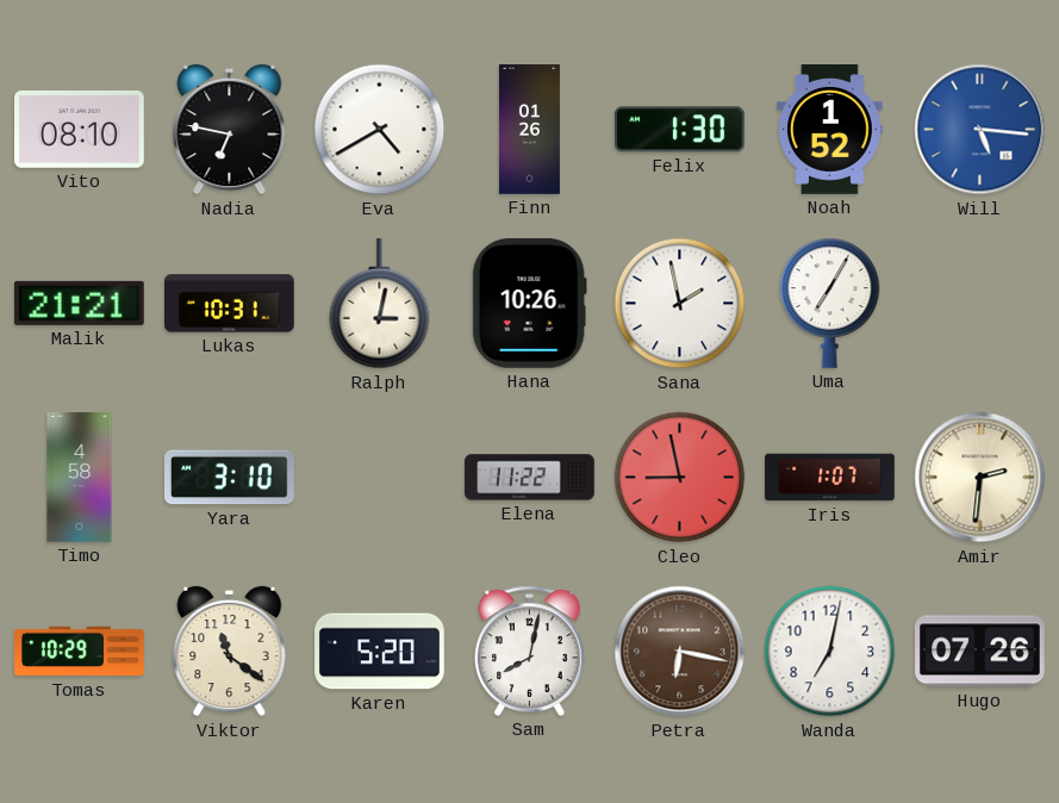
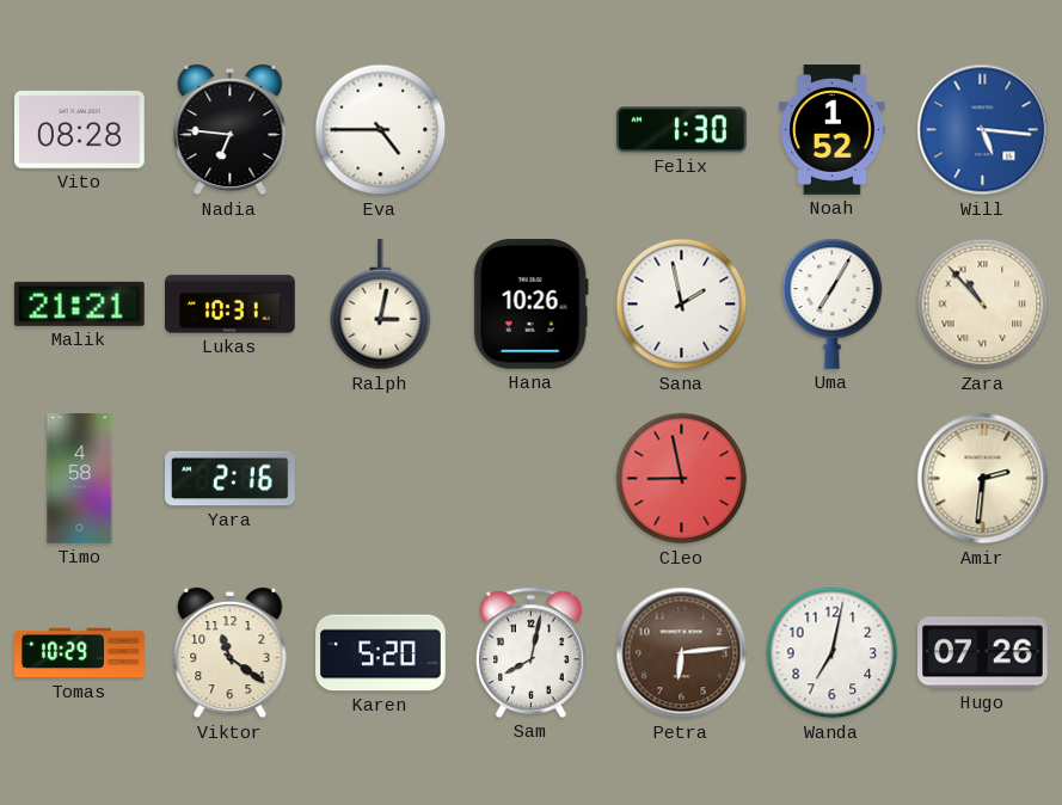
Vito: 08:10 -> 08:28 (80, 130)
Nadia: 6:47 -> 6:46 (231, 130)
Eva: 4:40 -> 4:45 (381, 130)
Finn: 01:26 -> none (529, 130)
Zara: none -> 10:53 (983, 305)
Yara: 3:10 -> 2:16 (231, 479)
Elena: 11:22 -> none (530, 478)
Iris: 1:07 -> none (830, 478)
Petra: 6:17 -> 6:14 (682, 653)
